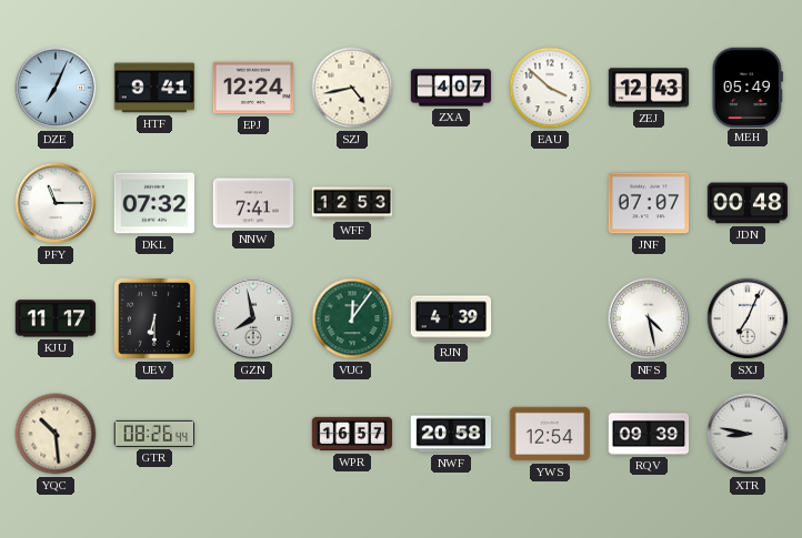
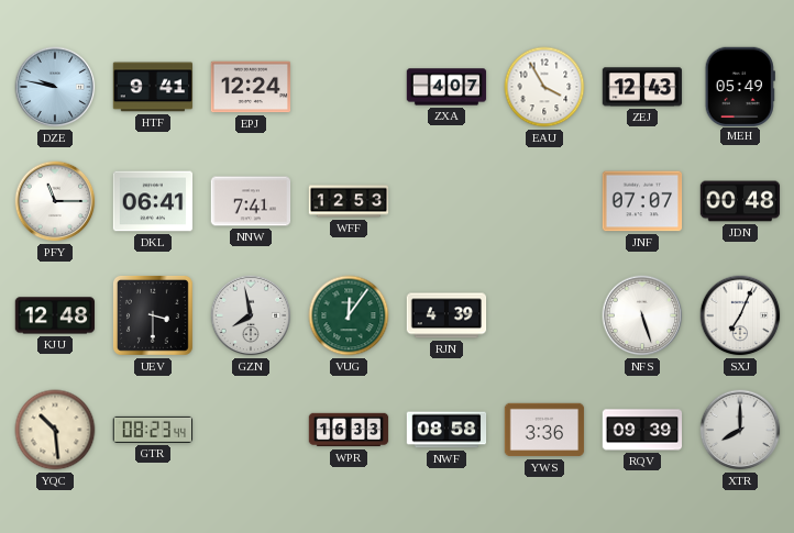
DZE: 7:04 -> 9:47 (55, 87)
SZJ: 4:43 -> none (352, 88)
EAU: 3:52 -> 3:55 (544, 87)
DKL: 07:32 -> 06:41 (153, 201)
KJU: 11:17 -> 12:48 (55, 315)
UEV: 6:30 -> 3:30 (153, 315)
NFS: 4:28 -> 5:27 (642, 315)
GTR: 08:26 -> 08:23 (153, 430)
WPR: 16:57 -> 16:33 (349, 430)
NWF: 20:58 -> 08:58 (446, 430)
YWS: 12:54 -> 3:36 (544, 430)
XTR: 8:47 -> 8:00 (740, 430)
